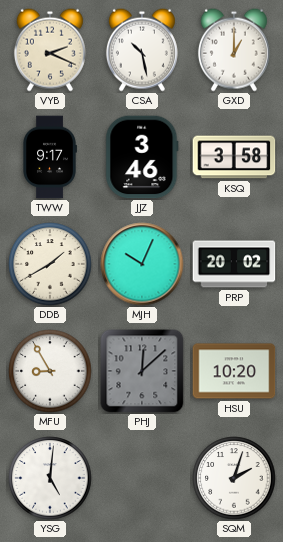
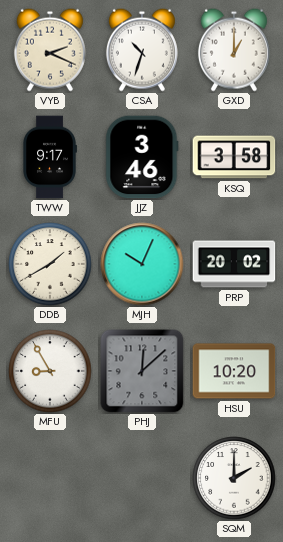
CSA: 10:28 -> 10:33 (142, 50)
YSG: 5:01 -> none (50, 478)
SQM: 2:03 -> 2:00 (234, 478)
